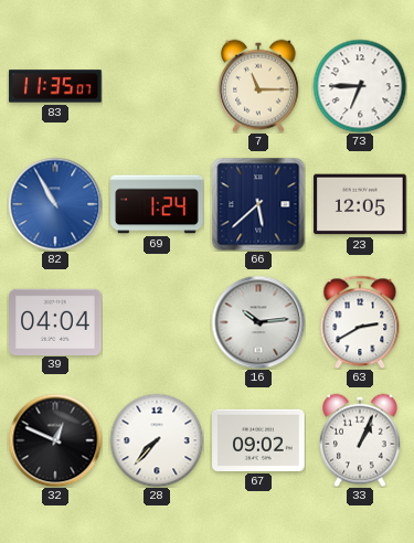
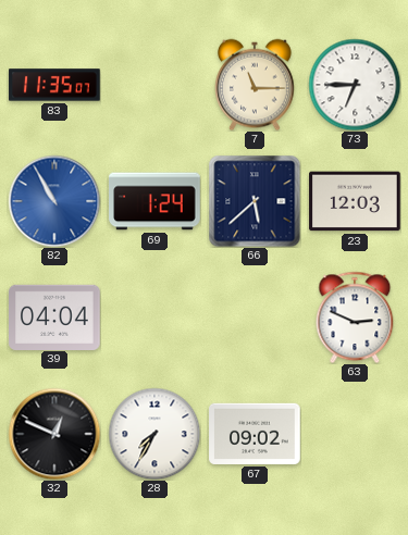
23: 12:05 -> 12:03 (355, 201)
16: 10:14 -> none (258, 322)
63: 2:40 -> 2:49 (355, 318)
28: 7:37 -> 7:35 (154, 434)
33: 1:04 -> none (361, 440)
